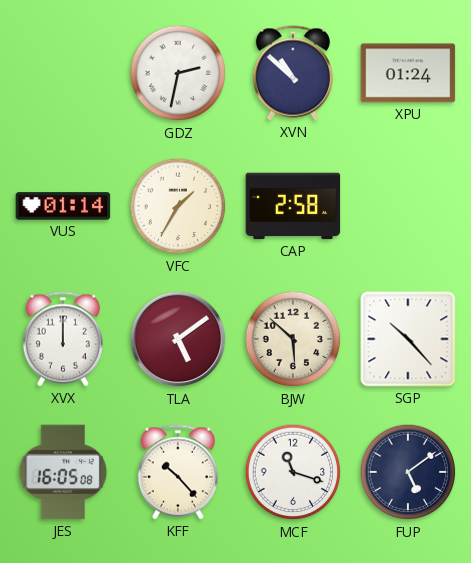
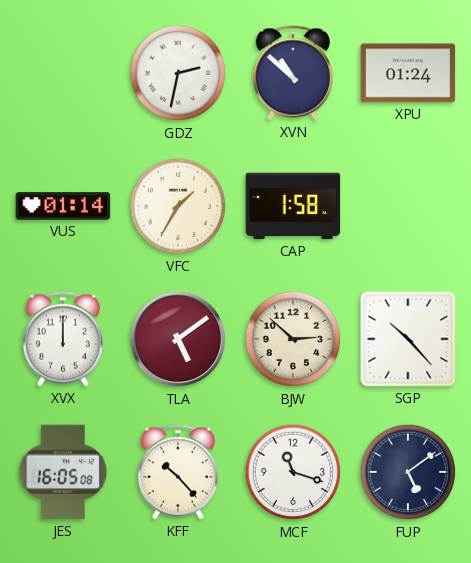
CAP: 2:58 -> 1:58 (293, 206)
BJW: 5:52 -> 2:52 (293, 339)
